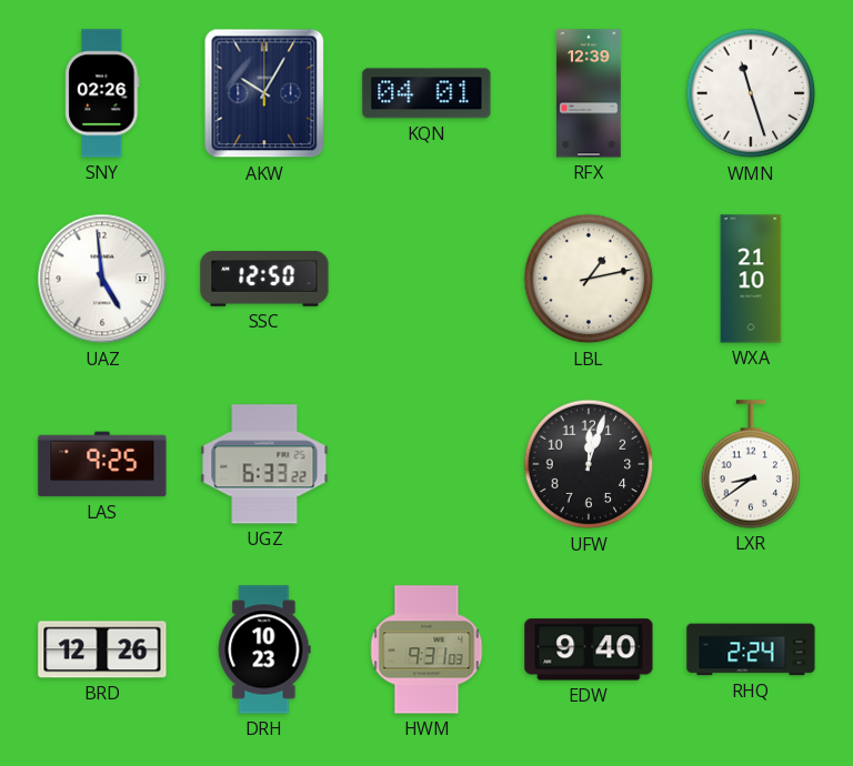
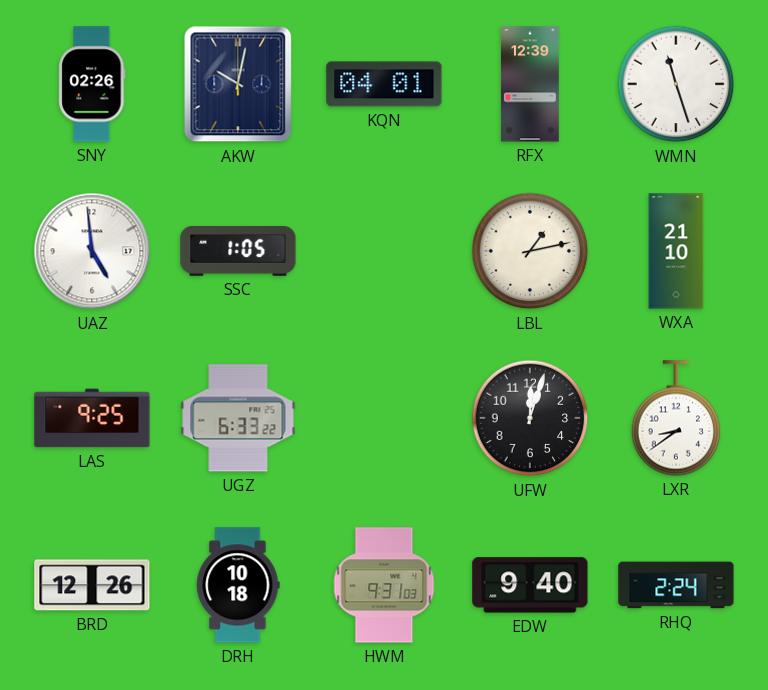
AKW: 10:05 -> 10:02 (238, 84)
SSC: 12:50 -> 1:05 (238, 252)
DRH: 10:23 -> 10:18 (238, 585)
